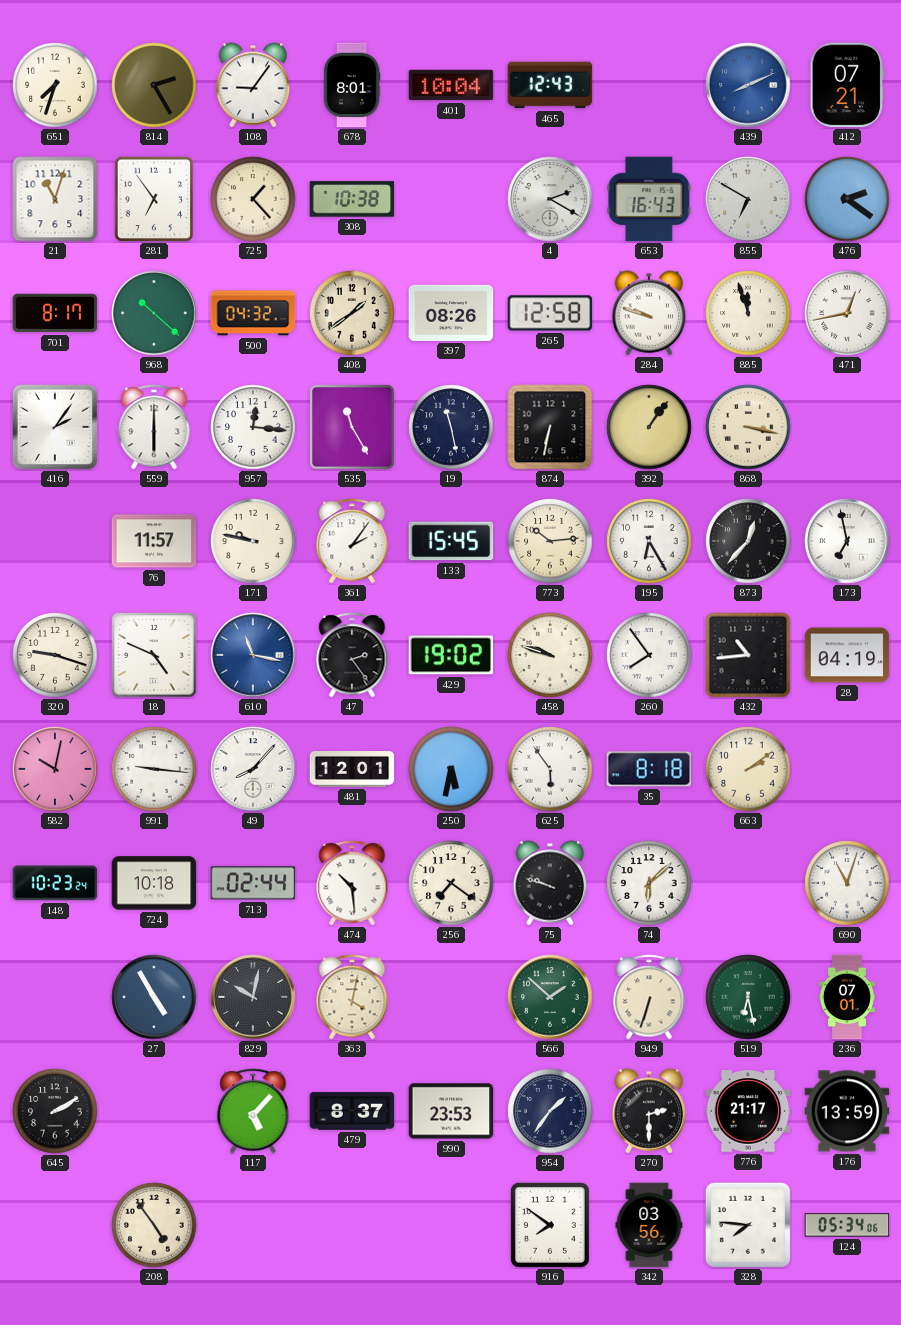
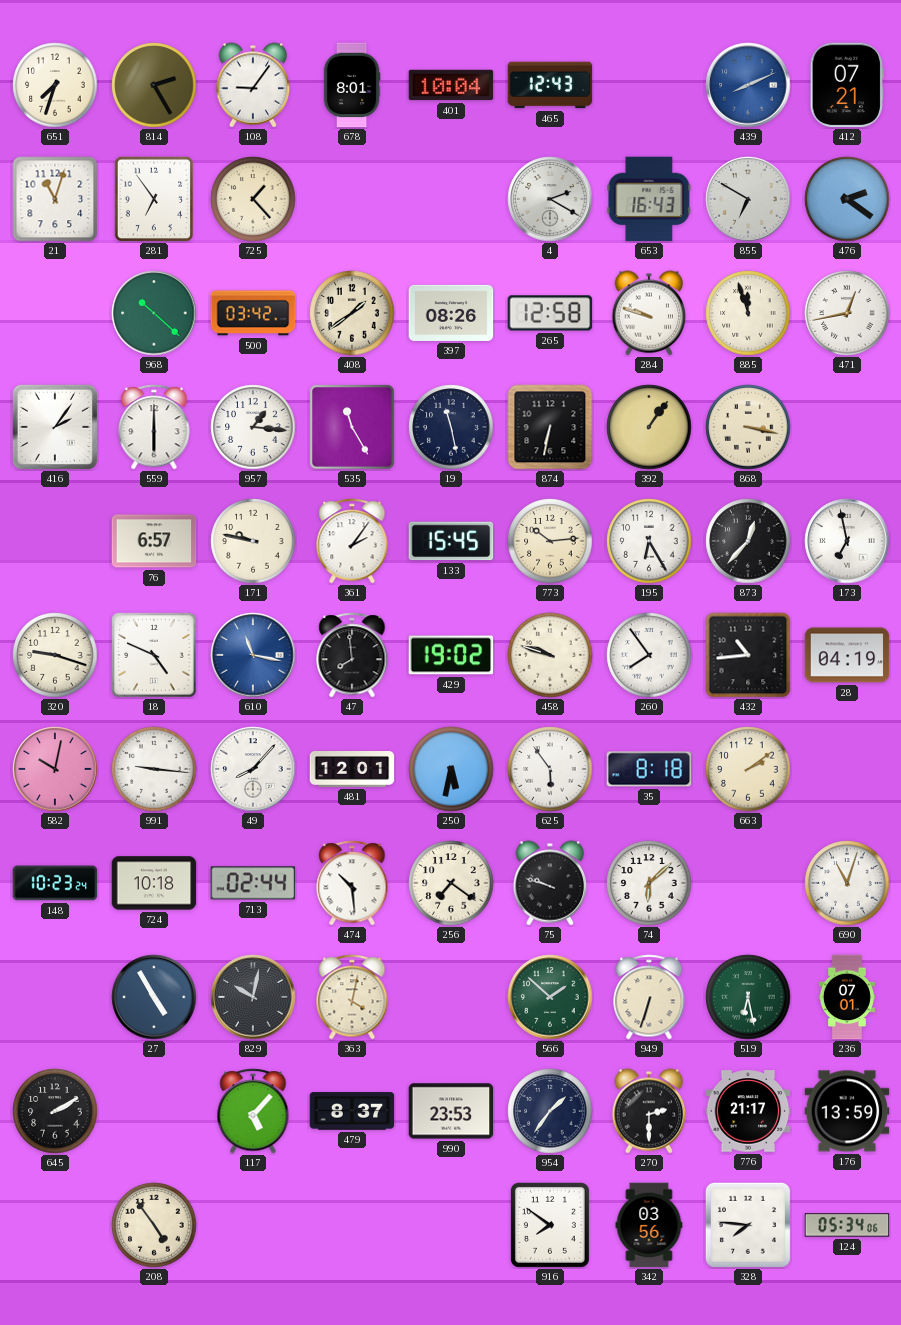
308: 10:38 -> none (352, 199)
701: 8:17 -> none (55, 313)
500: 04:32 -> 03:42 (253, 313)
957: 12:16 -> 1:16 (253, 427)
76: 11:57 -> 6:57 (154, 541)
47: 2:24 -> 7:59 (352, 655)
